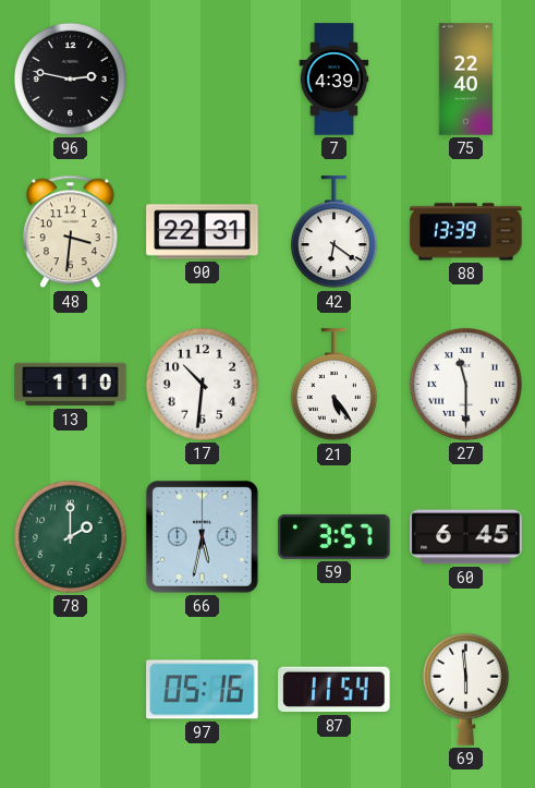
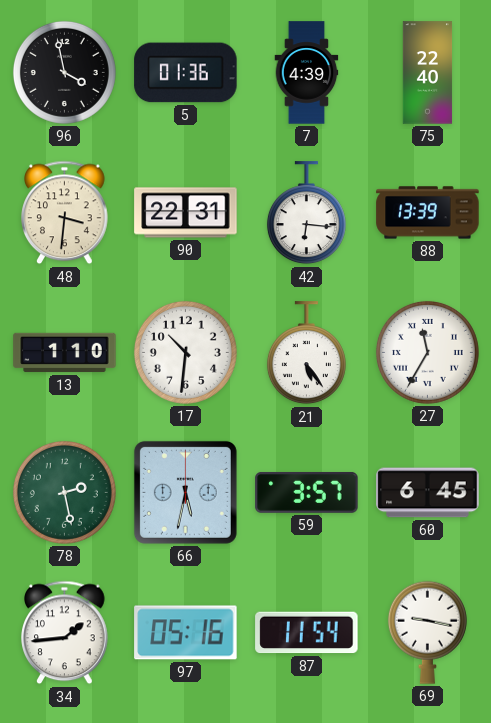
96: 2:47 -> 3:58 (64, 72)
5: none -> 01:36 (186, 73)
42: 6:21 -> 6:16 (306, 213)
27: 11:30 -> 11:35 (427, 352)
78: 2:00 -> 2:28 (64, 492)
34: none -> 1:44 (65, 633)
69: 5:59 -> 9:17 (427, 632)
